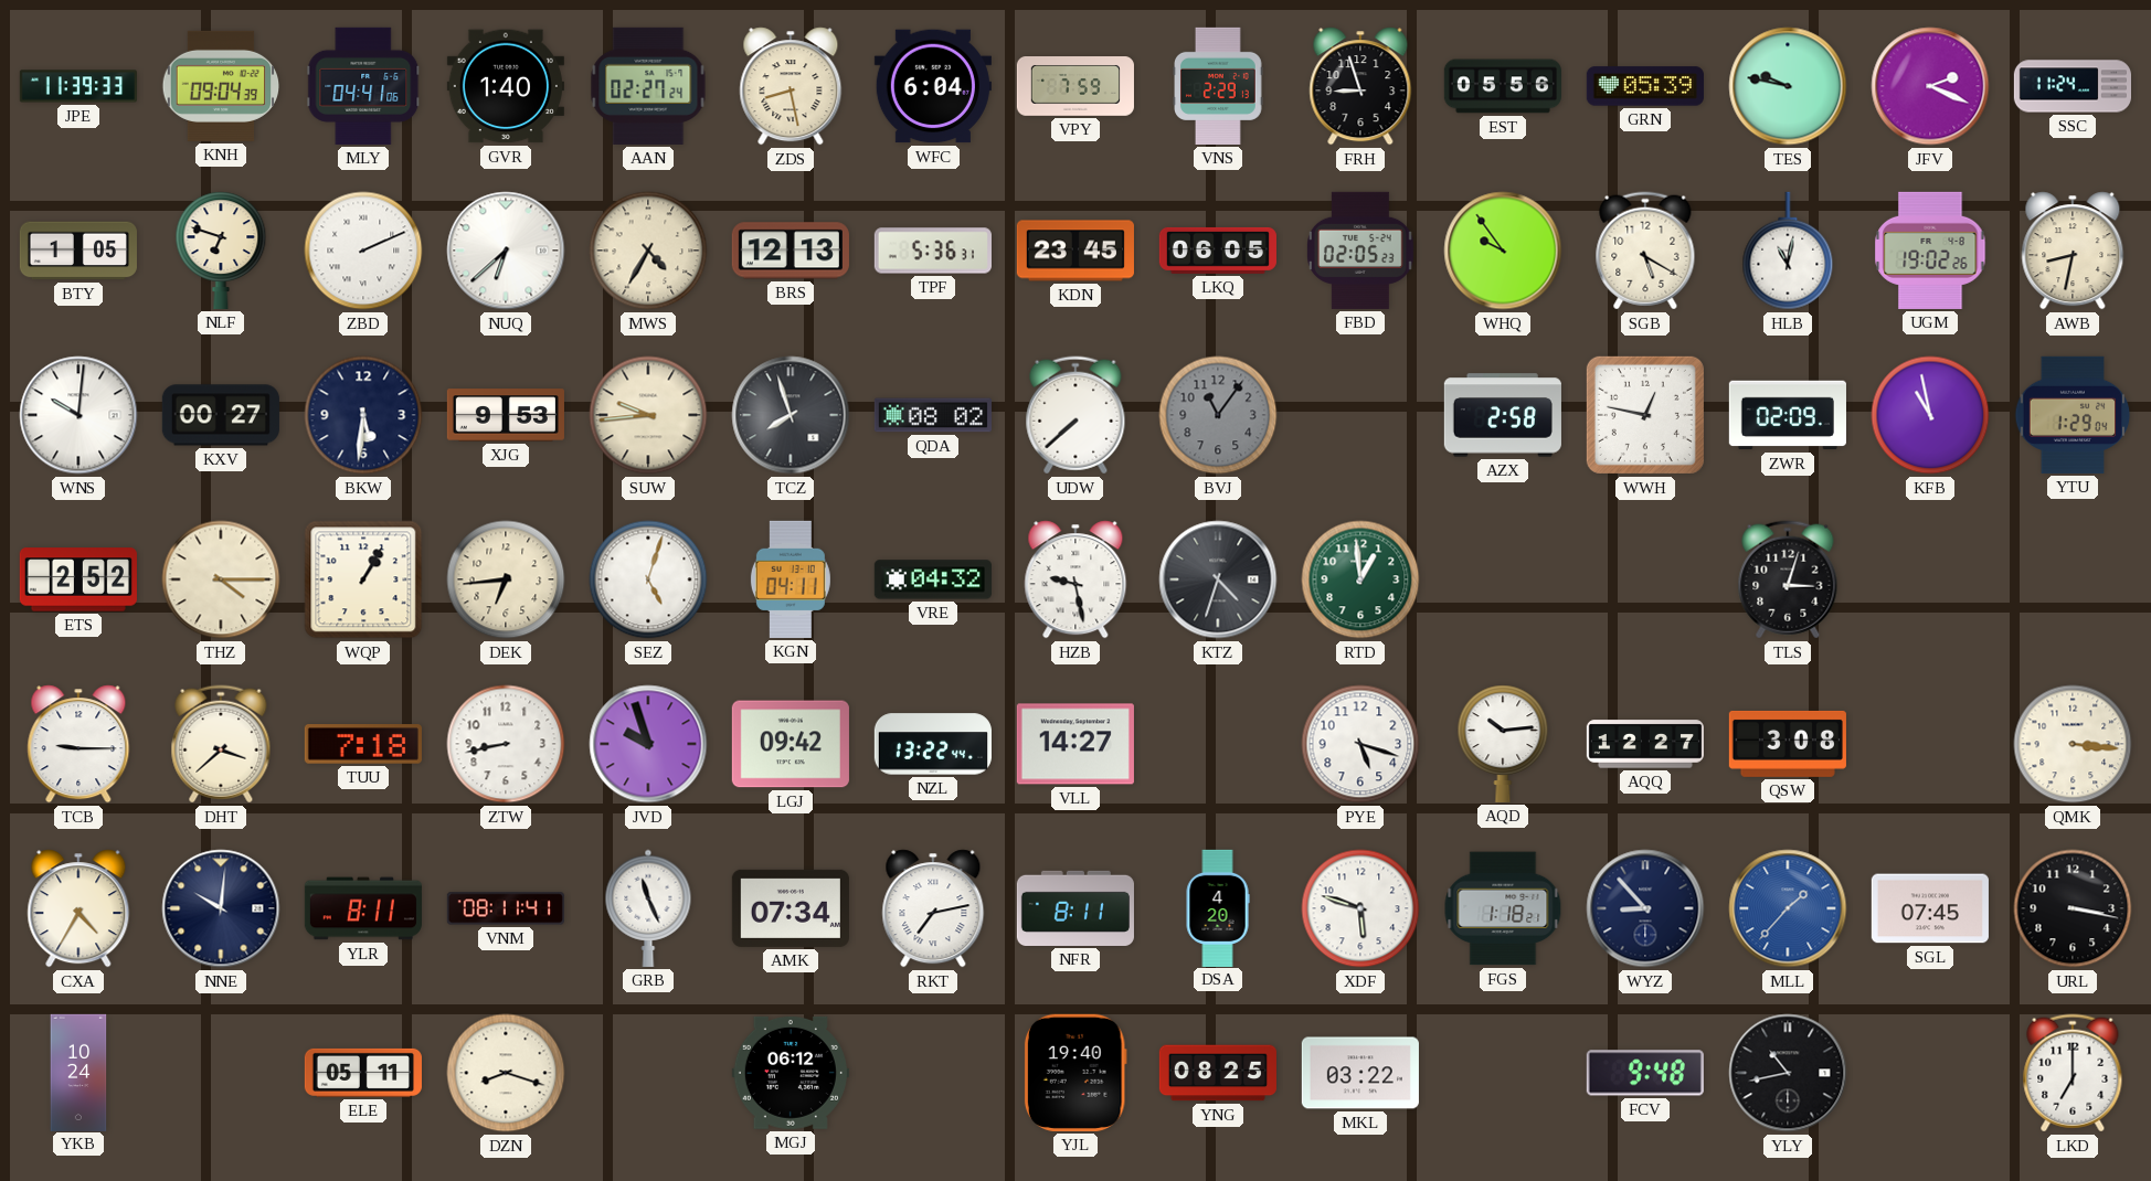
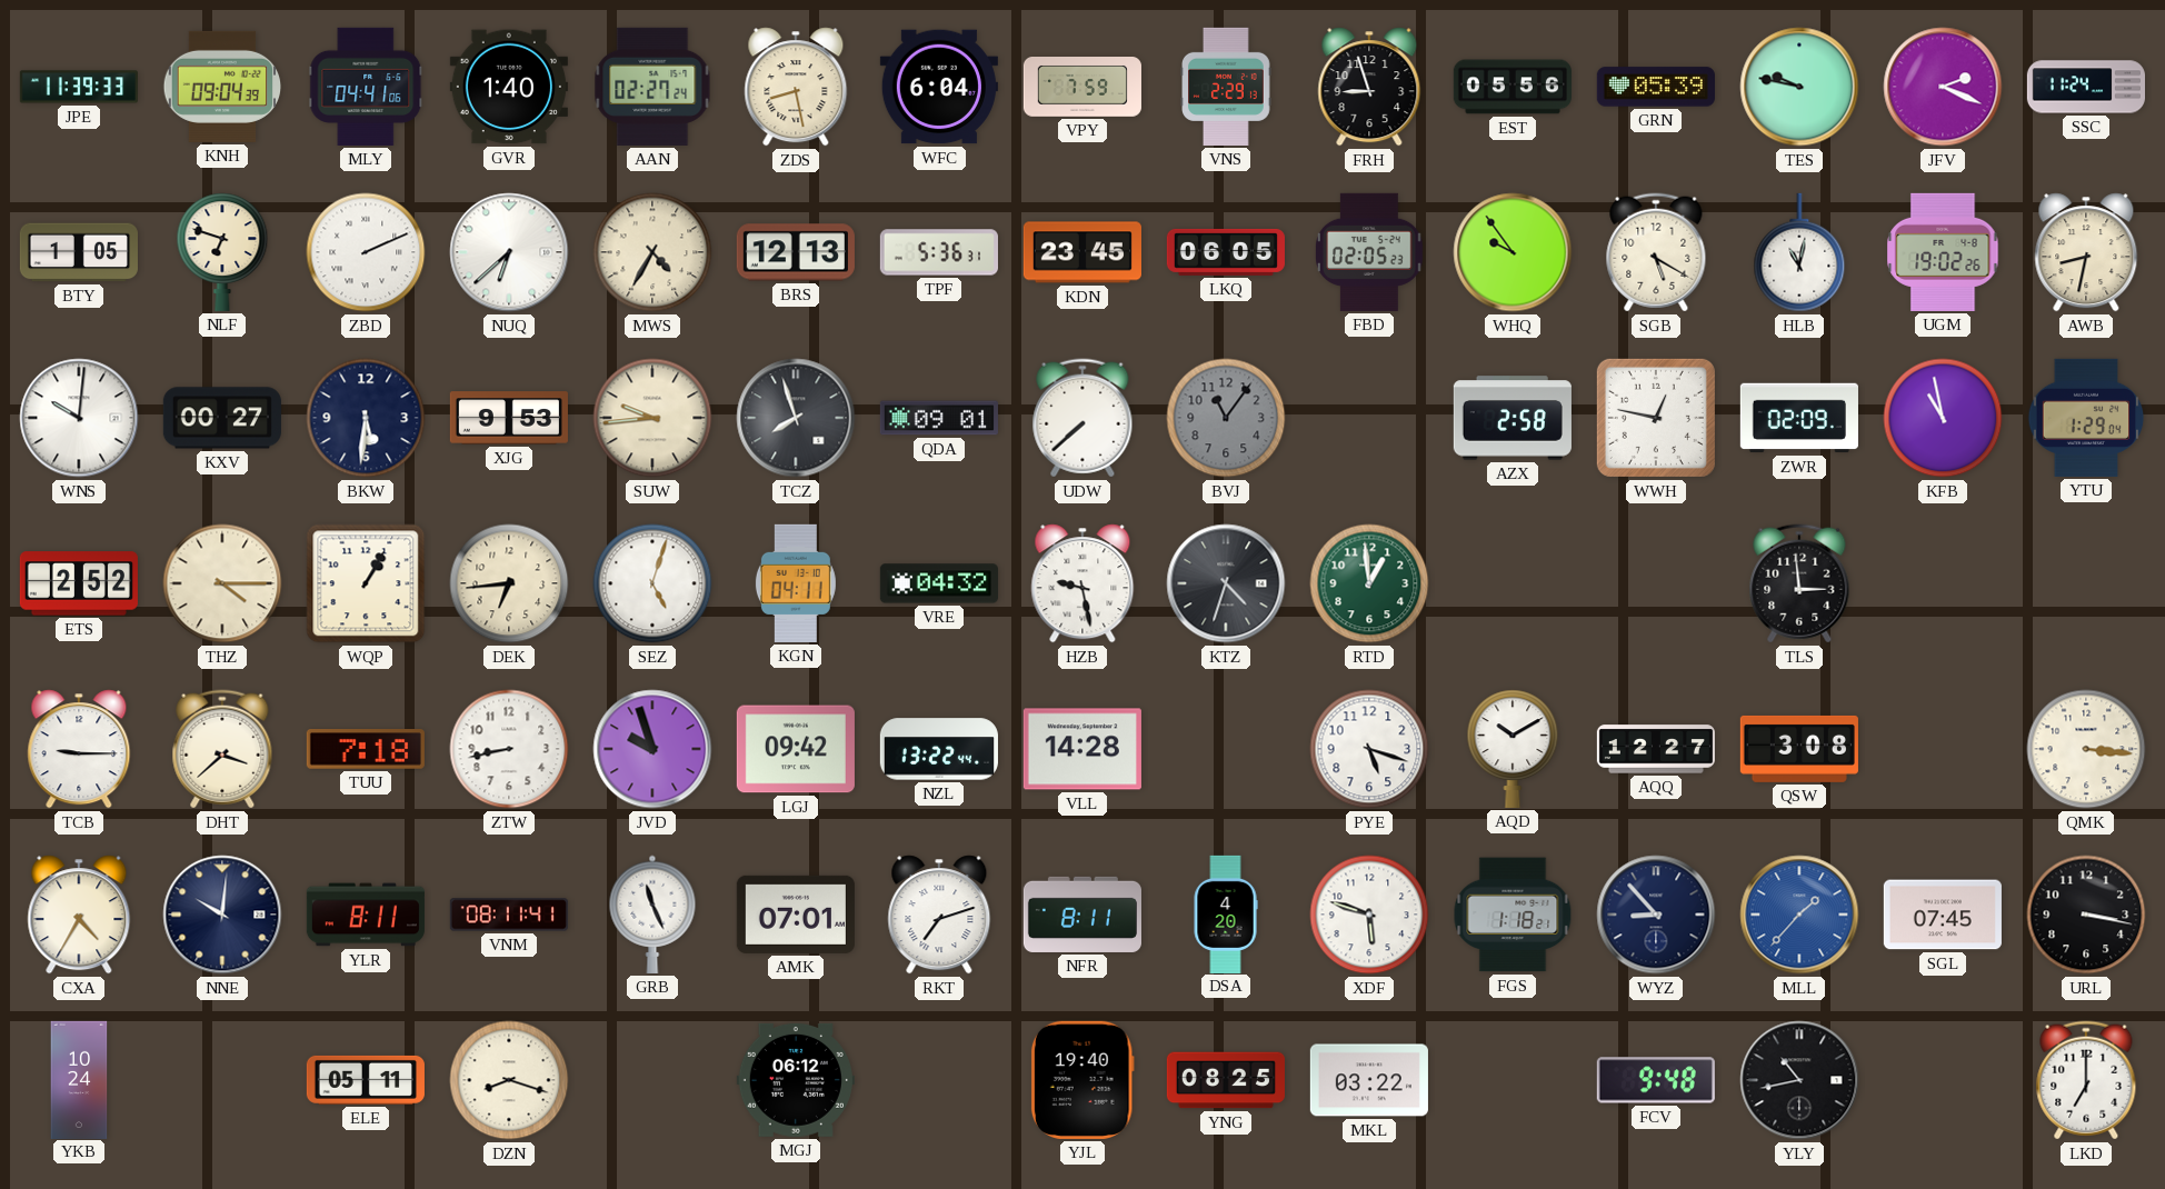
QDA: 08:02 -> 09:01 (939, 418)
TLS: 3:03 -> 2:59 (1799, 583)
VLL: 14:27 -> 14:28 (1082, 749)
AQD: 10:14 -> 10:10 (1513, 749)
AMK: 07:34 -> 07:01 (796, 915)
RKT: 7:13 -> 7:12 (939, 915)
